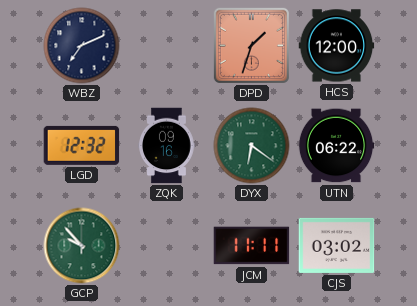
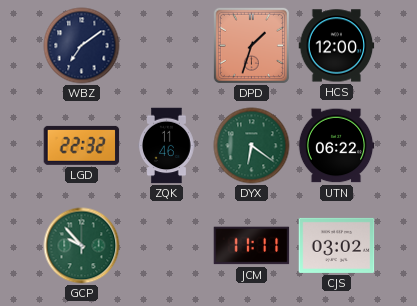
WBZ: 7:11 -> 7:09 (82, 46)
LGD: 12:32 -> 22:32 (82, 145)
ZQK: 09:16 -> 11:46 (167, 146)
